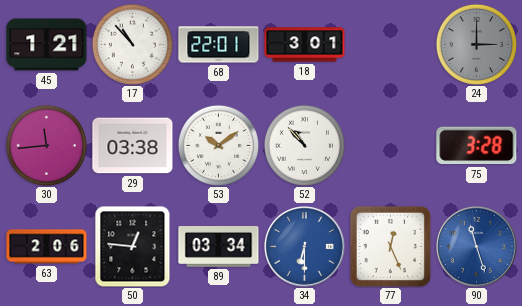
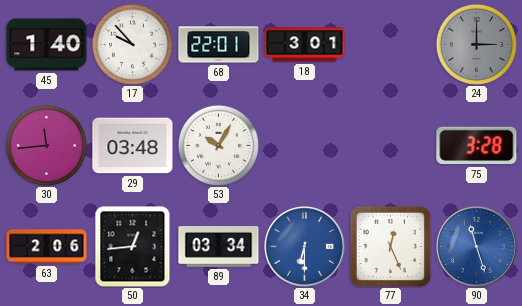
45: 1:21 -> 1:40 (47, 45)
17: 10:53 -> 9:53 (132, 44)
29: 03:38 -> 03:48 (133, 146)
53: 10:09 -> 10:05 (218, 145)
52: 10:53 -> none (304, 145)
50: 12:46 -> 12:44 (133, 246)
